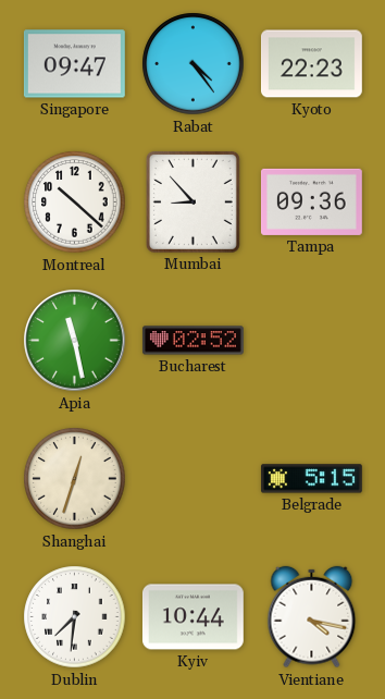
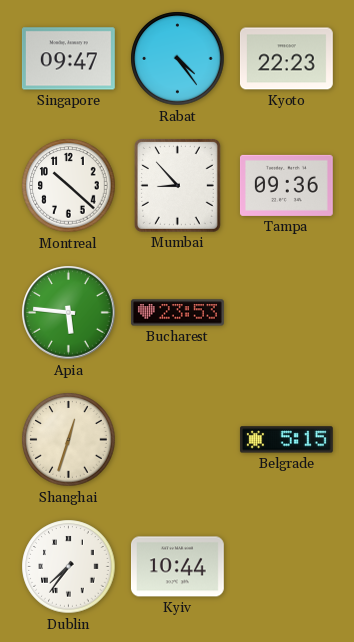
Apia: 11:28 -> 5:46 (69, 313)
Bucharest: 02:52 -> 23:53 (177, 313)
Dublin: 7:31 -> 7:36 (69, 567)
Vientiane: 4:17 -> none (312, 617)
